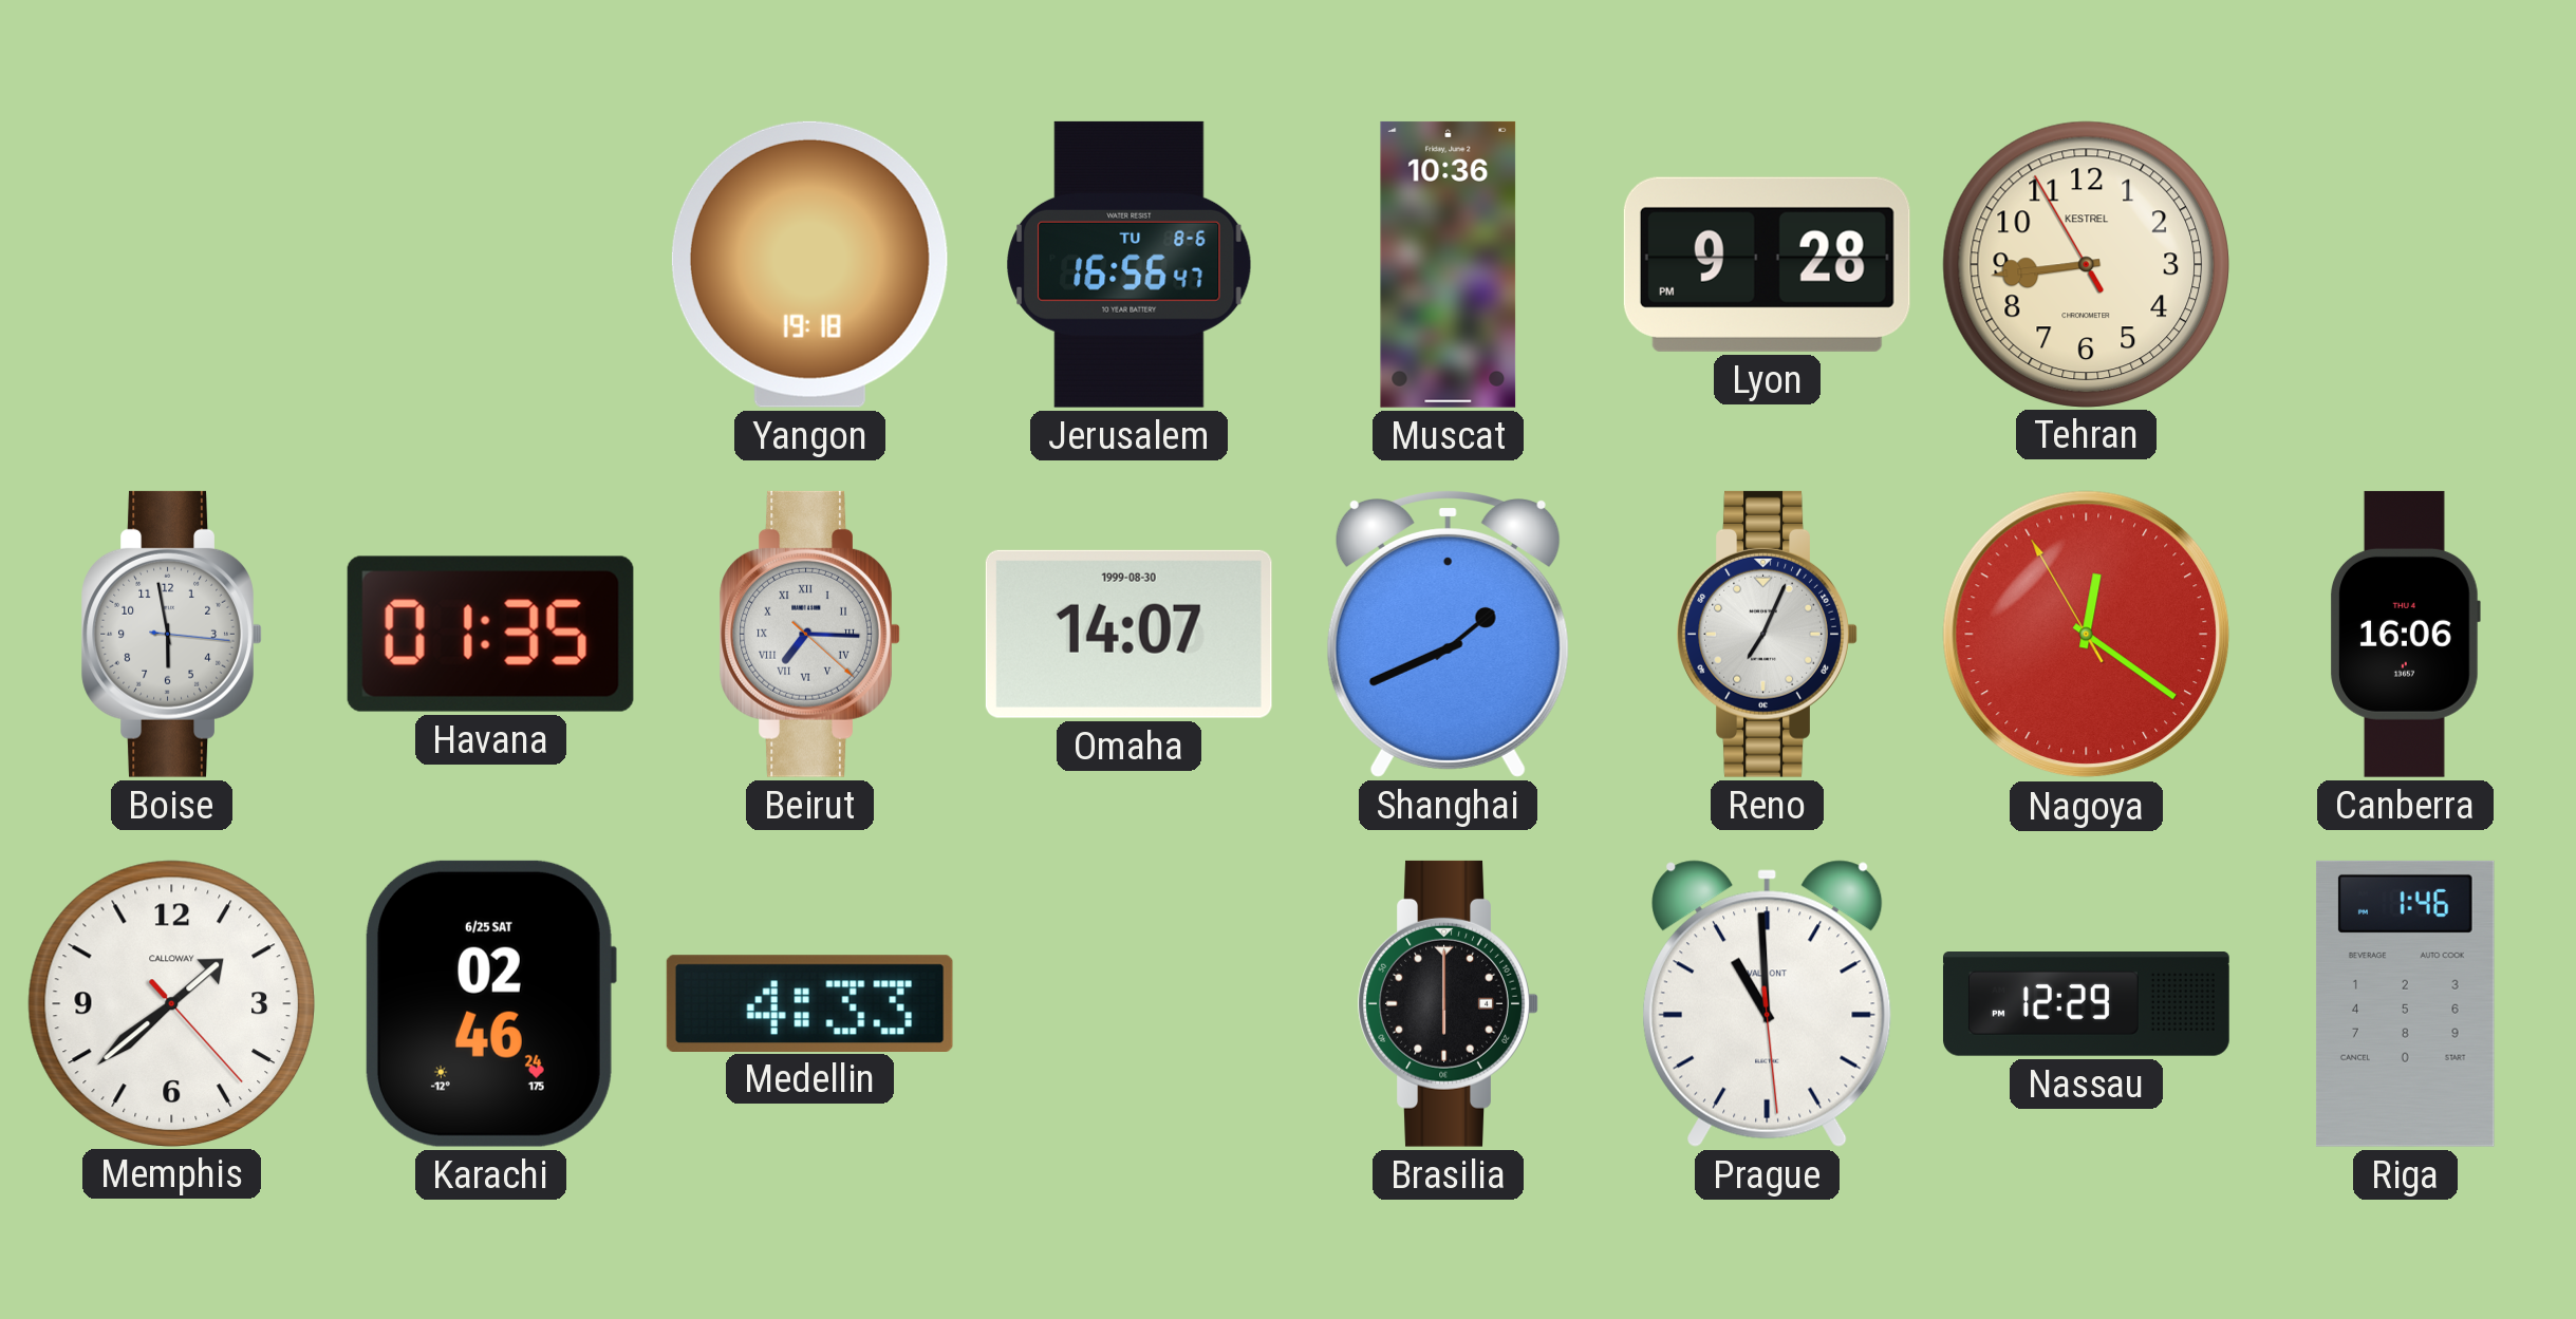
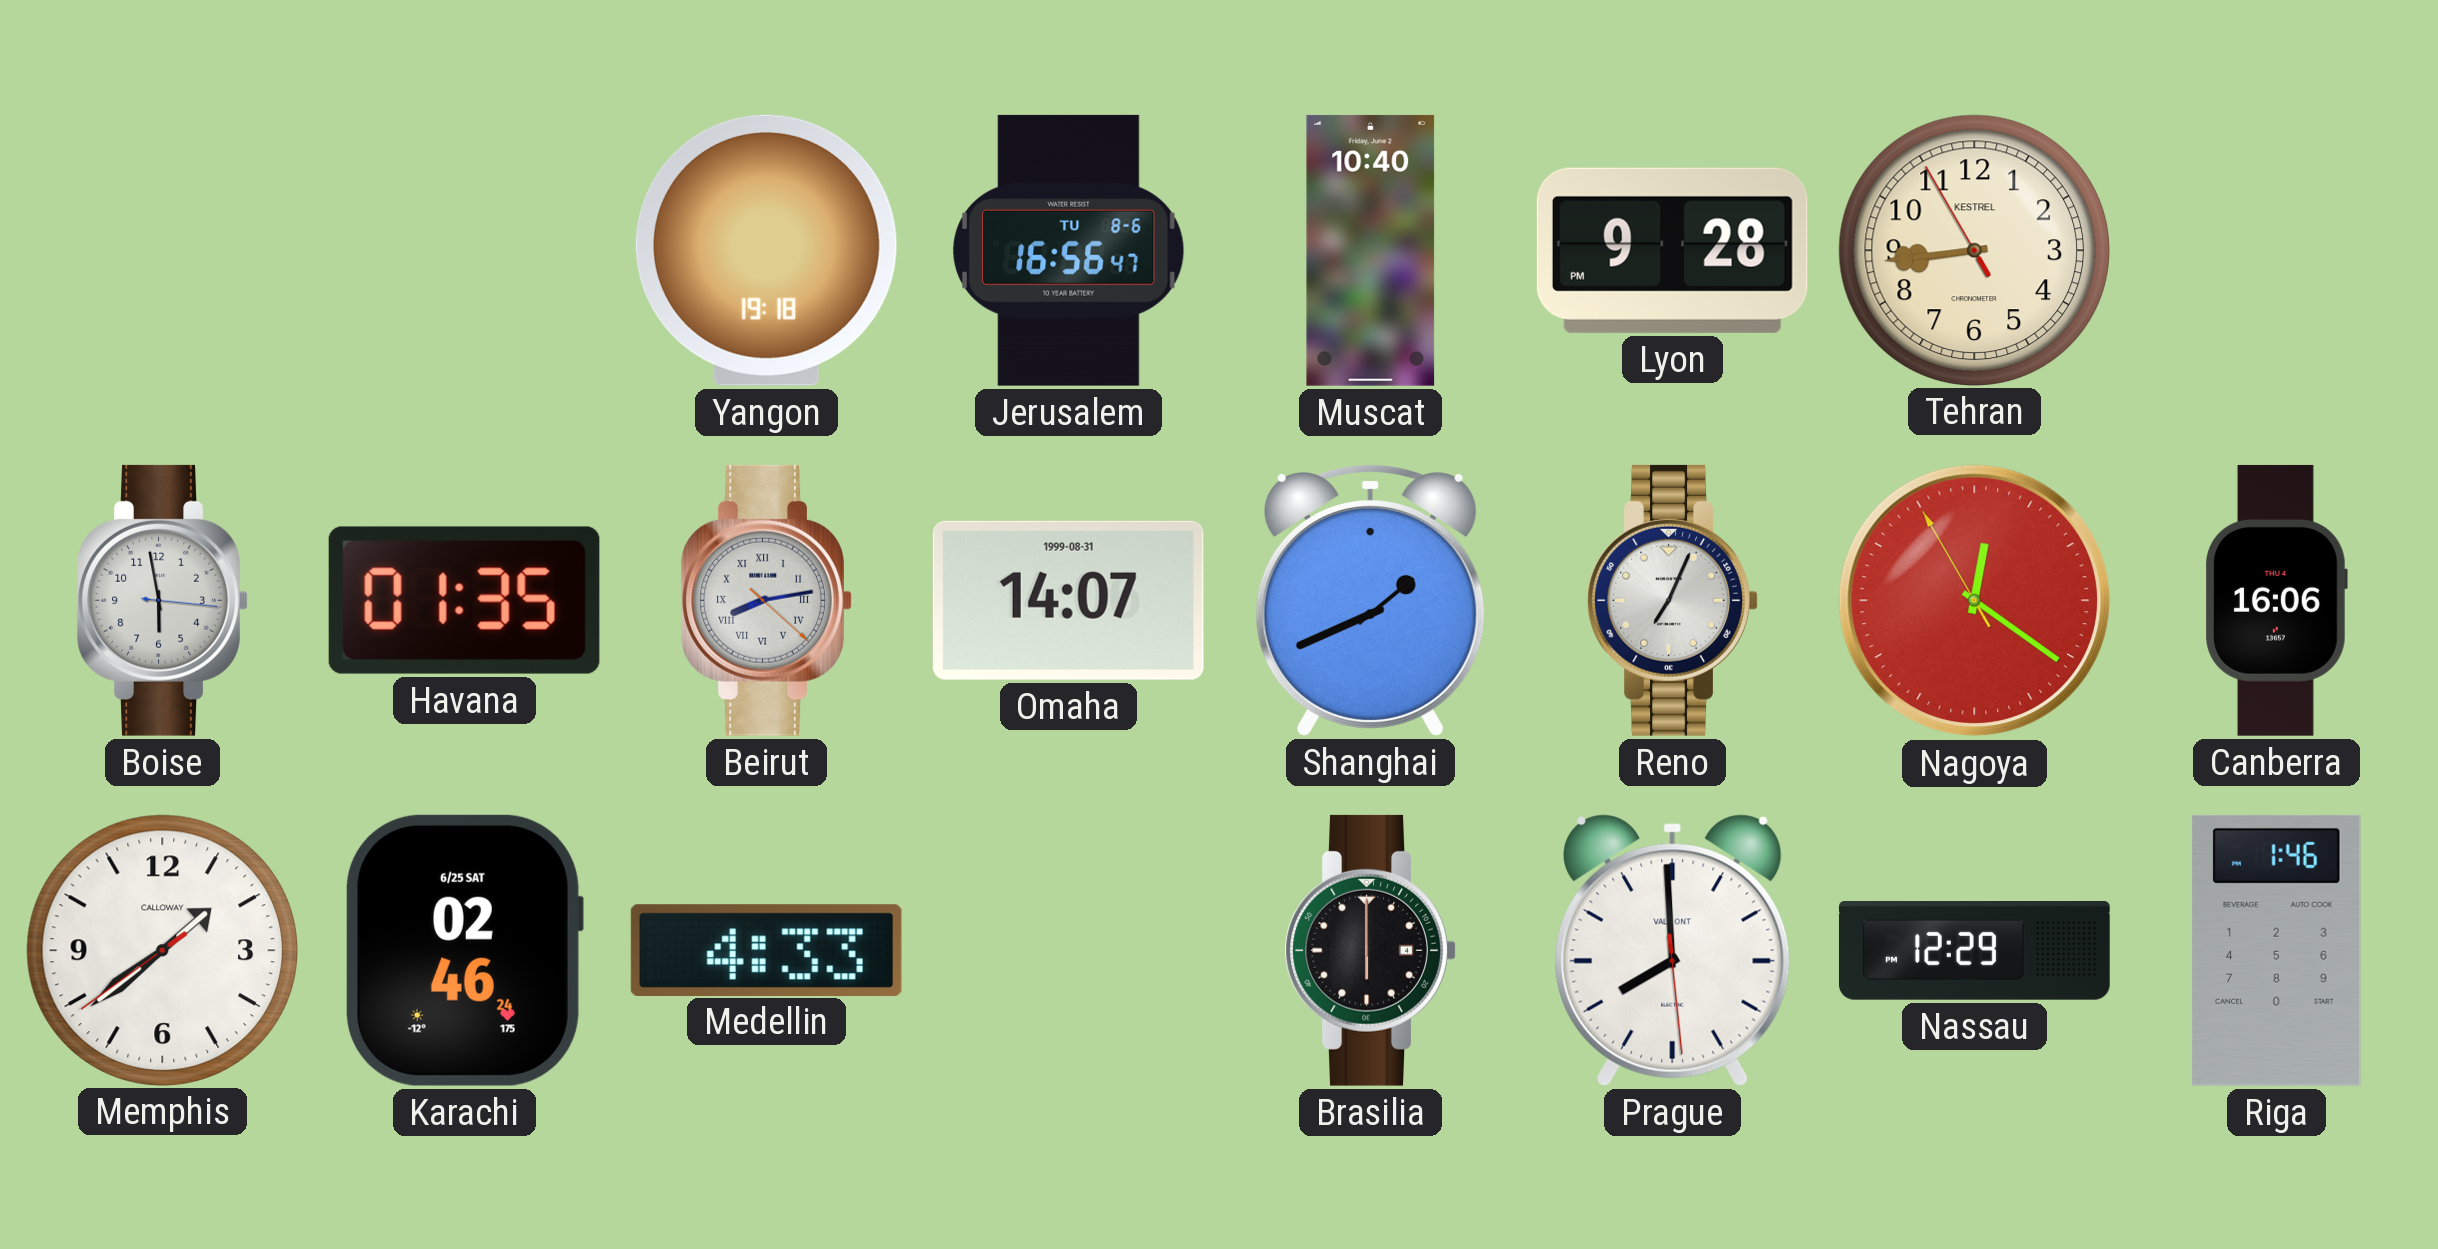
Muscat: 10:36 -> 10:40 (1371, 250)
Beirut: 7:15 -> 8:13 (766, 600)
Omaha date: 1999-08-30 -> 1999-08-31 (1068, 600)
Memphis: 1:38:23 -> 1:38:39 (162, 950)
Prague: 10:59 -> 7:59 (1673, 950)
